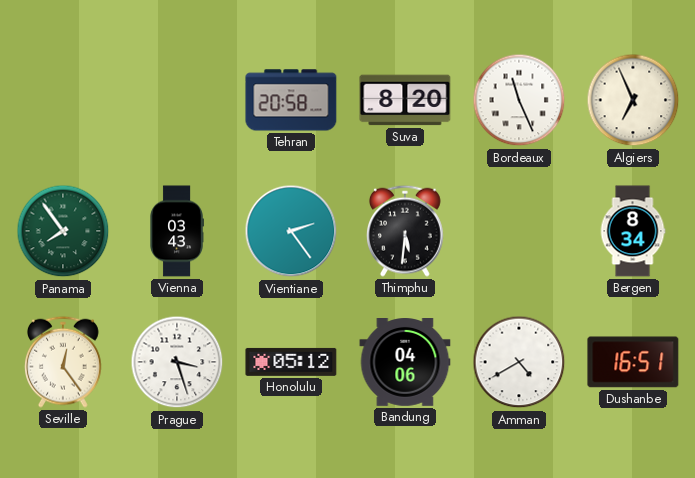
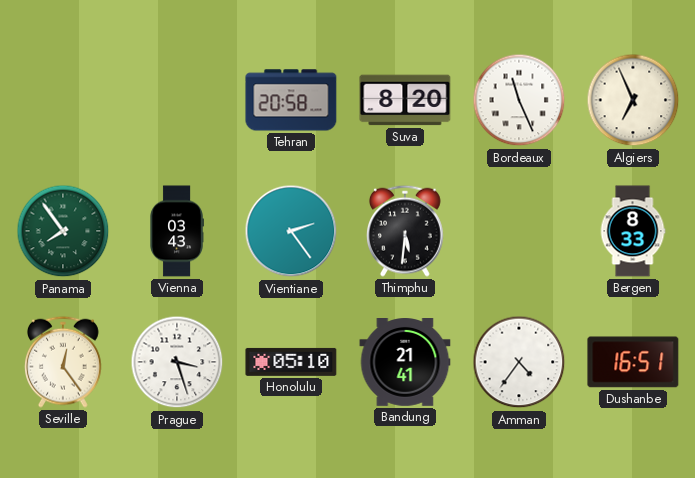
Bergen: 8:34 -> 8:33 (633, 231)
Honolulu: 05:12 -> 05:10 (291, 362)
Bandung: 04:06 -> 21:41 (405, 363)
Amman: 4:40 -> 4:36 (519, 362)
